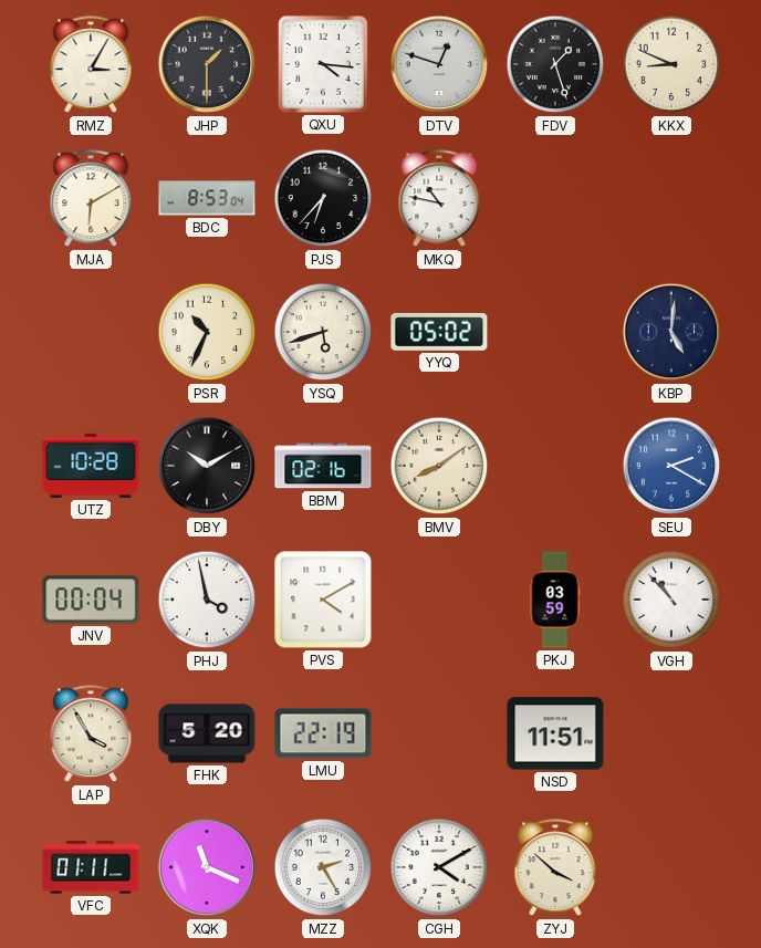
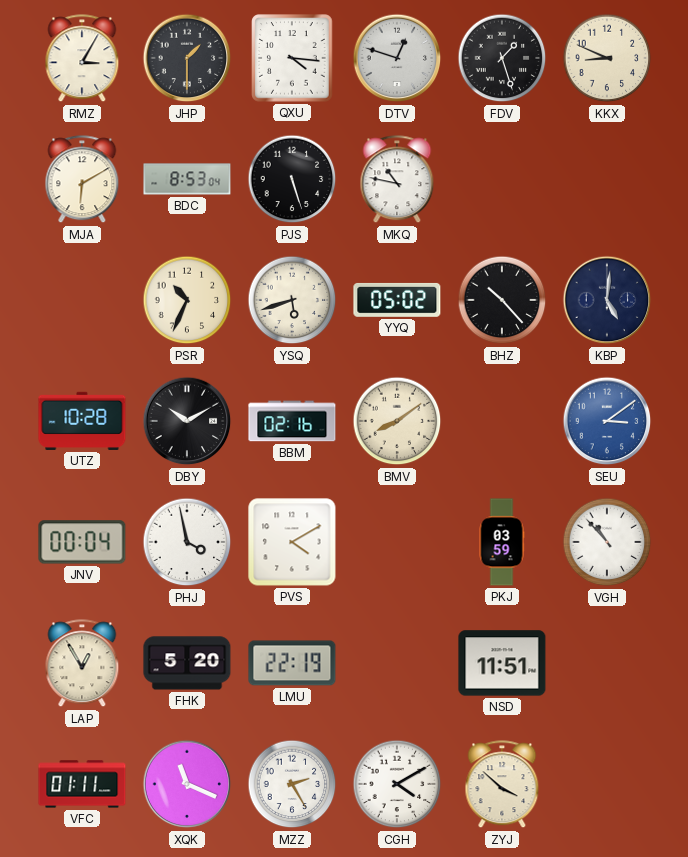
PJS: 6:37 -> 5:27 (292, 179)
BHZ: none -> 10:23 (502, 300)
SEU: 2:20 -> 3:09 (607, 421)
LAP: 3:55 -> 12:55 (82, 664)
